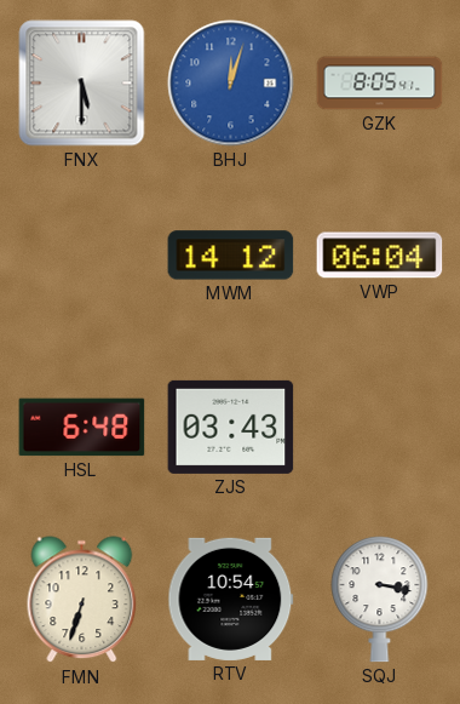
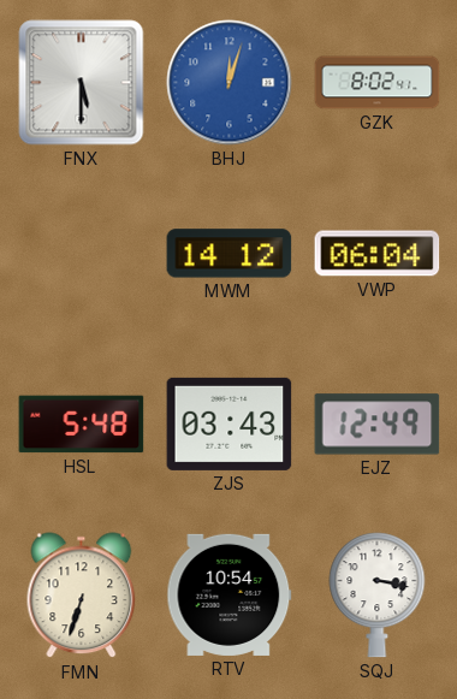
GZK: 8:05 -> 8:02 (378, 83)
HSL: 6:48 -> 5:48 (82, 425)
EJZ: none -> 12:49 (378, 425)
